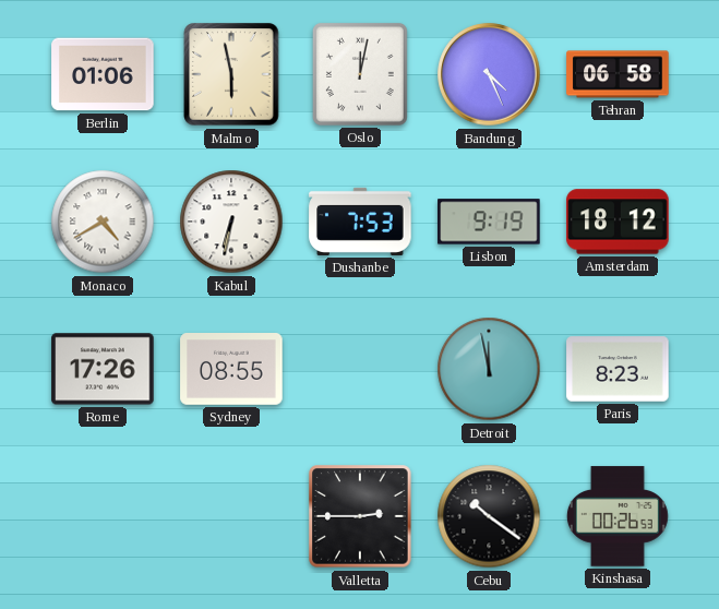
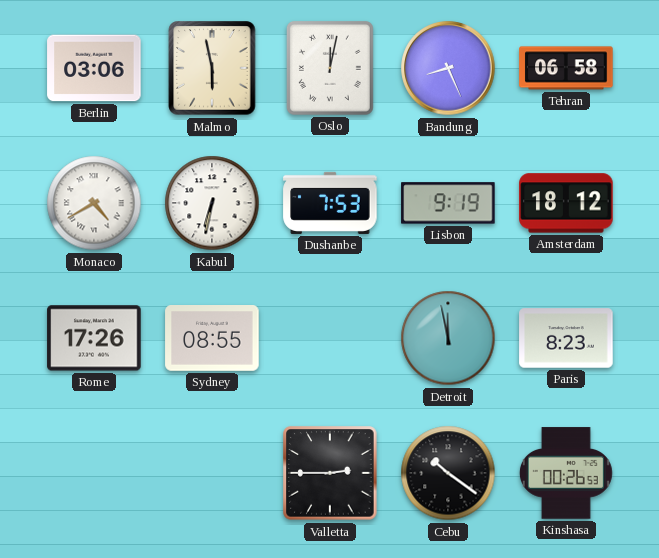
Berlin: 01:06 -> 03:06 (94, 68)
Bandung: 4:26 -> 8:26 (448, 68)
